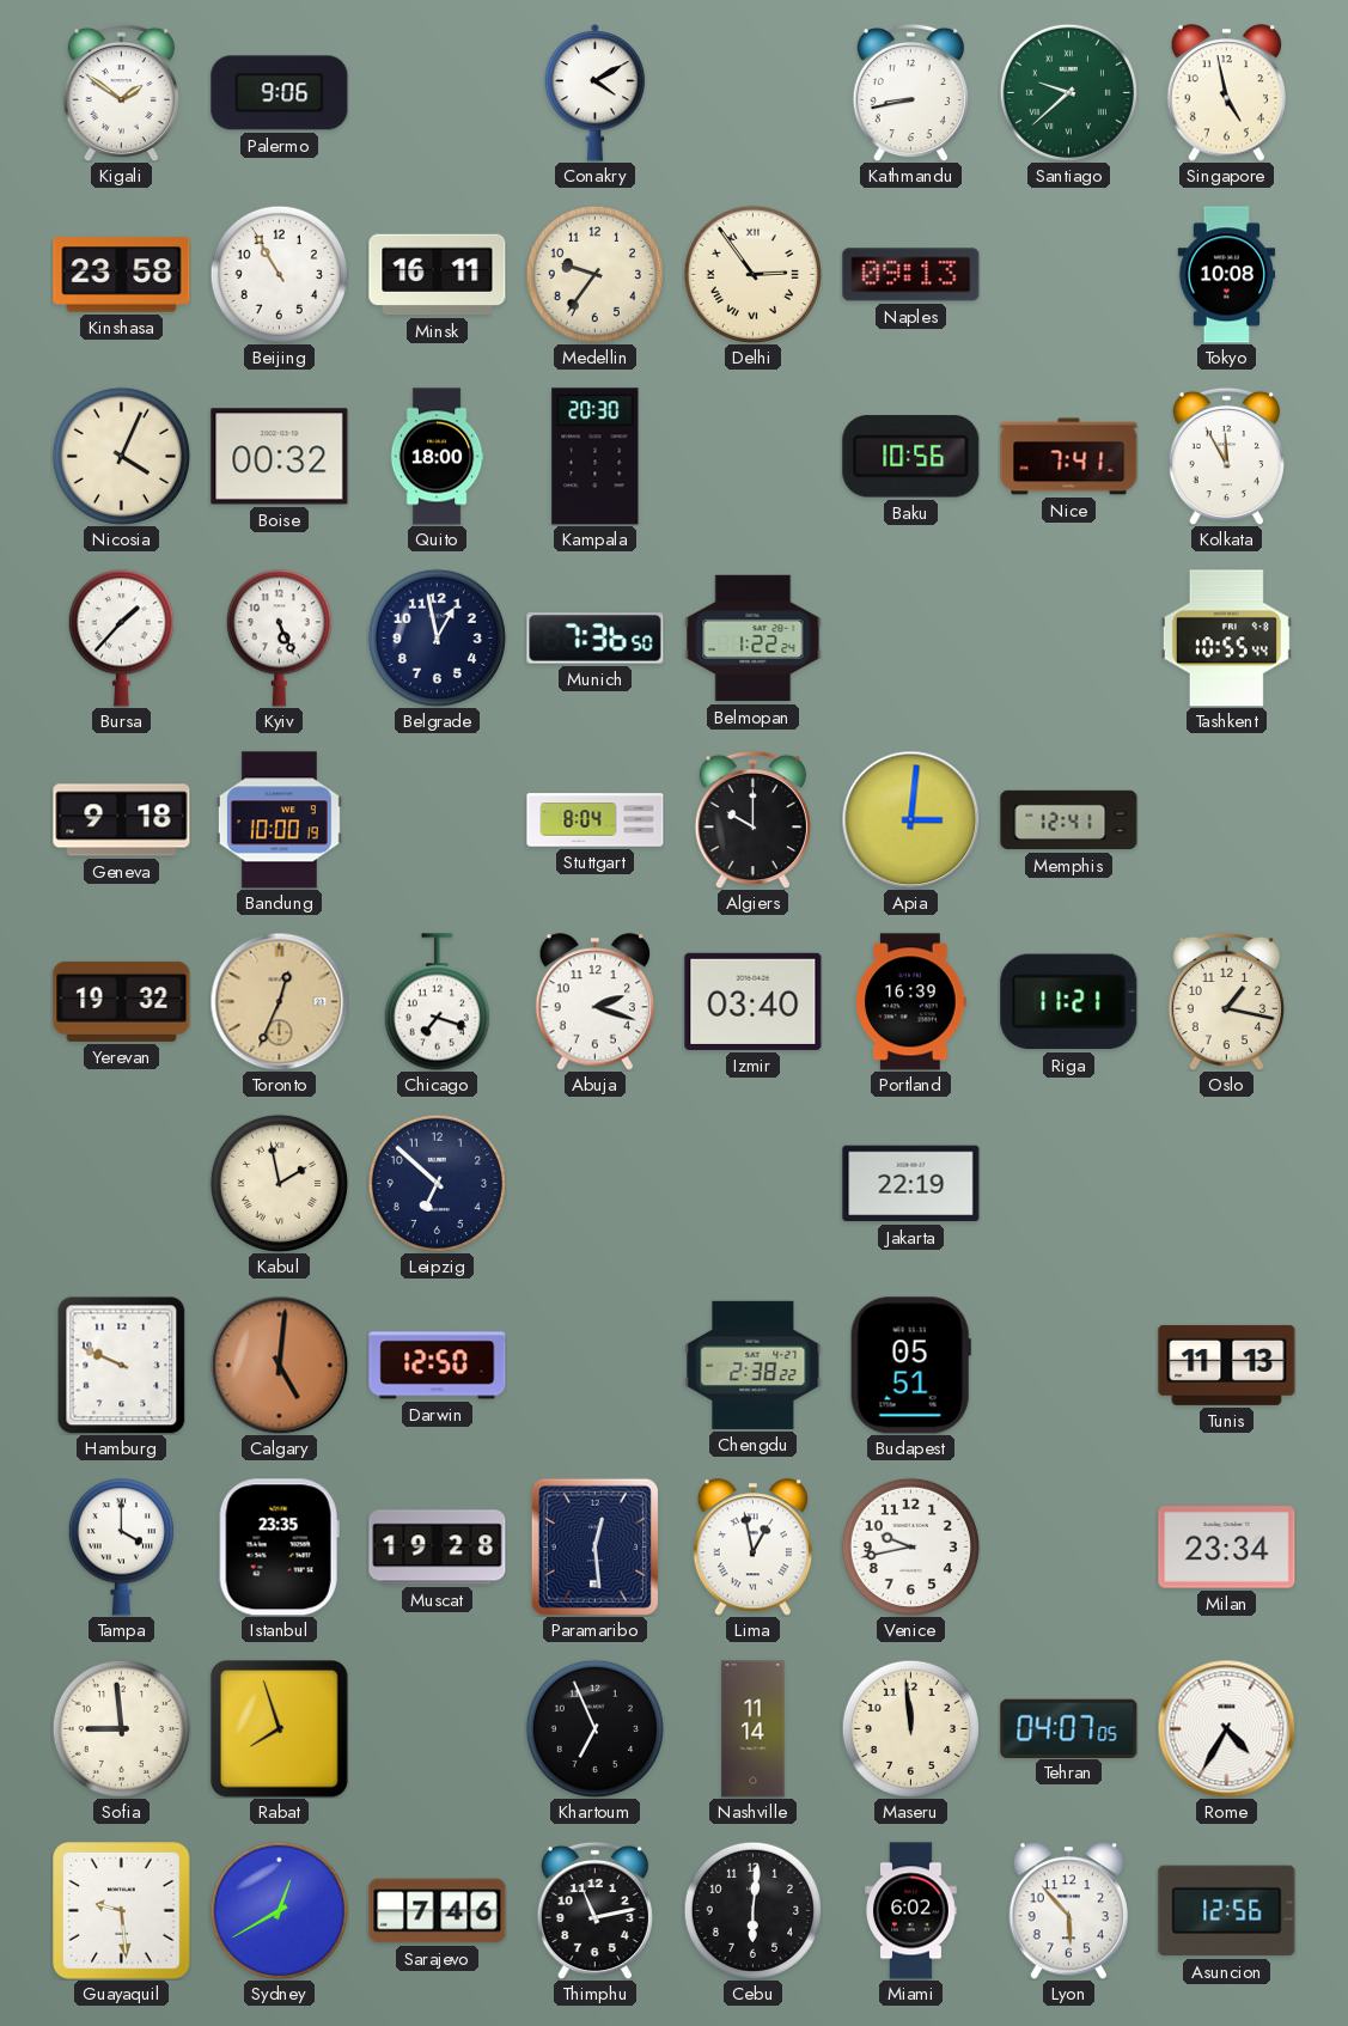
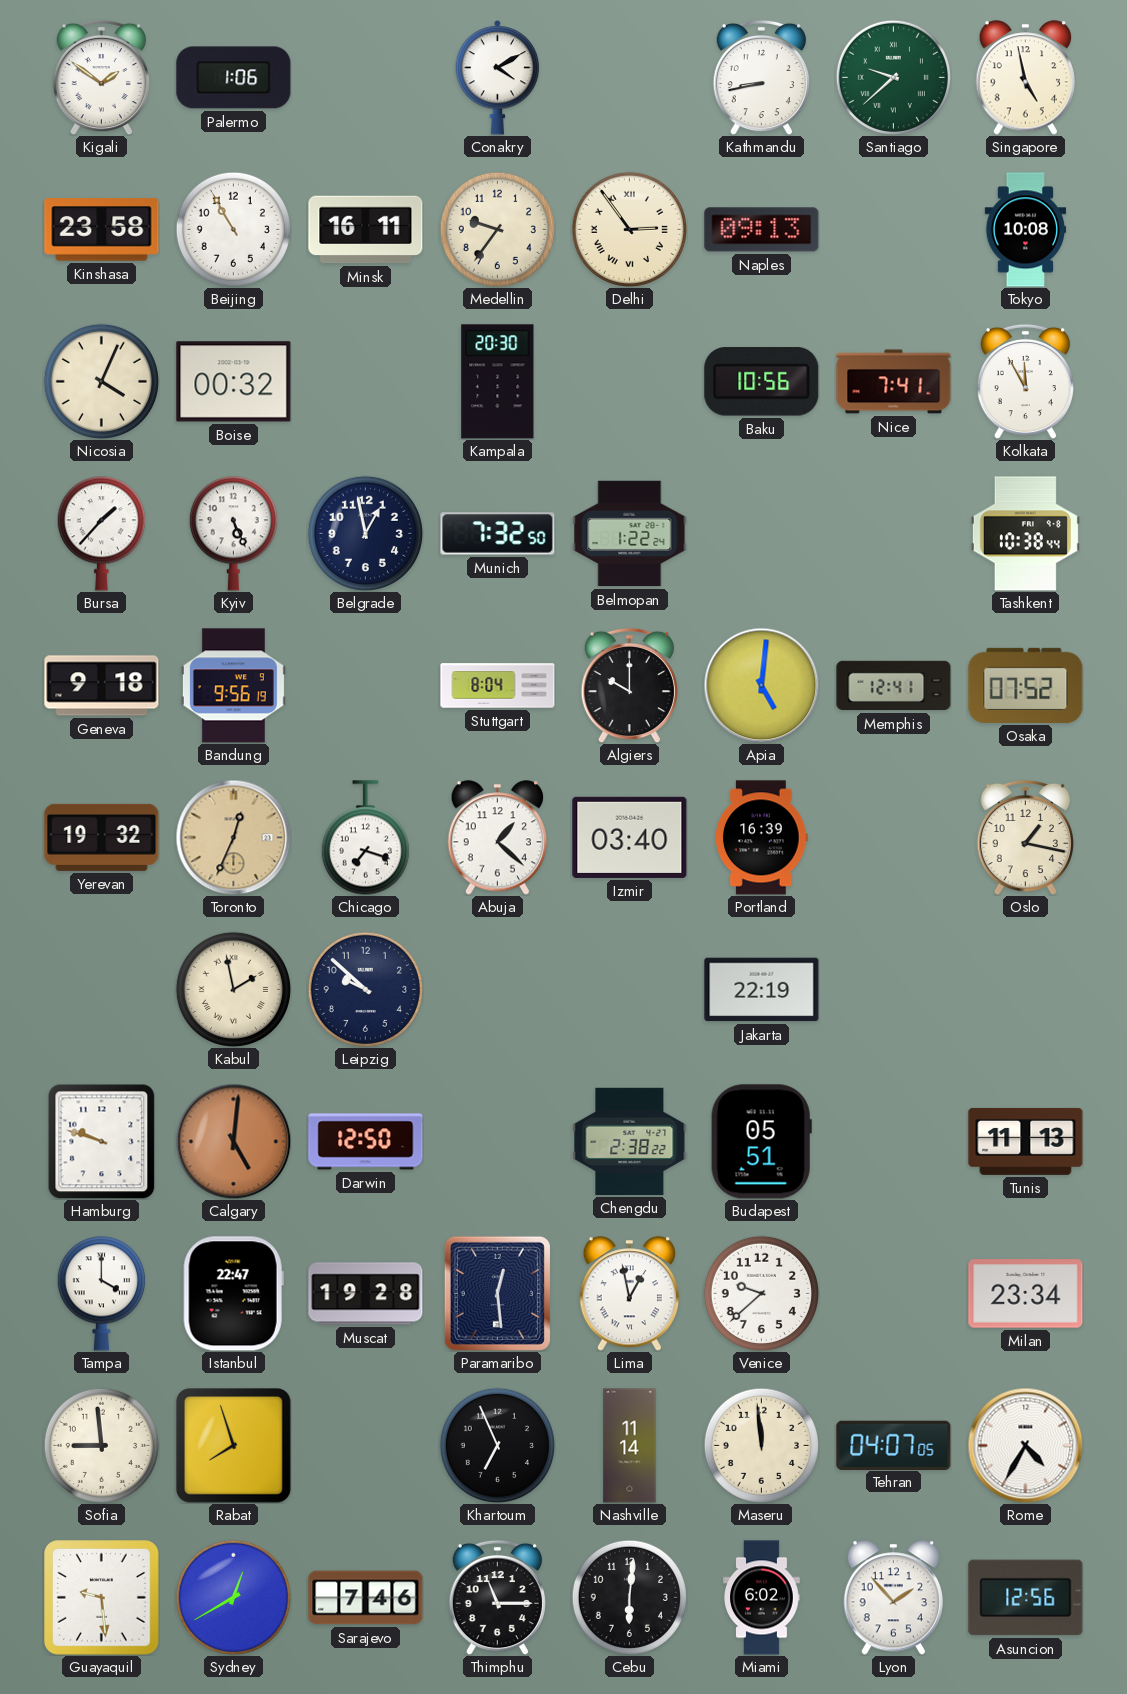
Palermo: 9:06 -> 1:06 (234, 78)
Quito: 18:00 -> none (437, 457)
Munich: 7:36 -> 7:32 (498, 534)
Tashkent: 10:55 -> 10:38 (1025, 534)
Bandung: 10:00 -> 9:56 (233, 686)
Apia: 3:01 -> 5:01 (761, 685)
Osaka: none -> 07:52 (1026, 685)
Abuja: 2:18 -> 1:22 (497, 838)
Riga: 11:21 -> none (1069, 1002)
Leipzig: 6:52 -> 9:52 (365, 989)
Hamburg: 9:49 -> 9:48 (102, 1141)
Istanbul: 23:35 -> 22:47 (233, 1294)
Venice: 9:43 -> 9:38 (761, 1293)
Thimphu: 11:13 -> 11:15 (497, 1597)
Lyon: 5:53 -> 1:53 (893, 1598)
